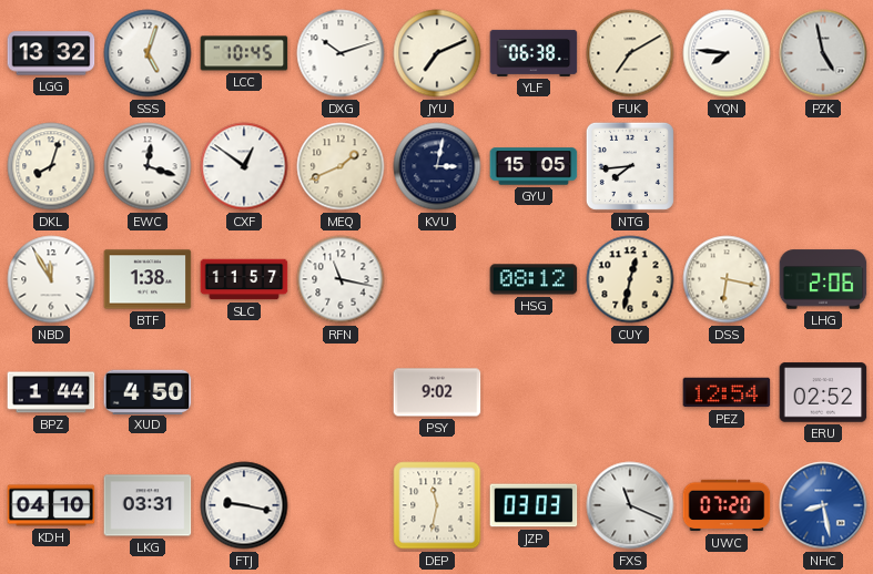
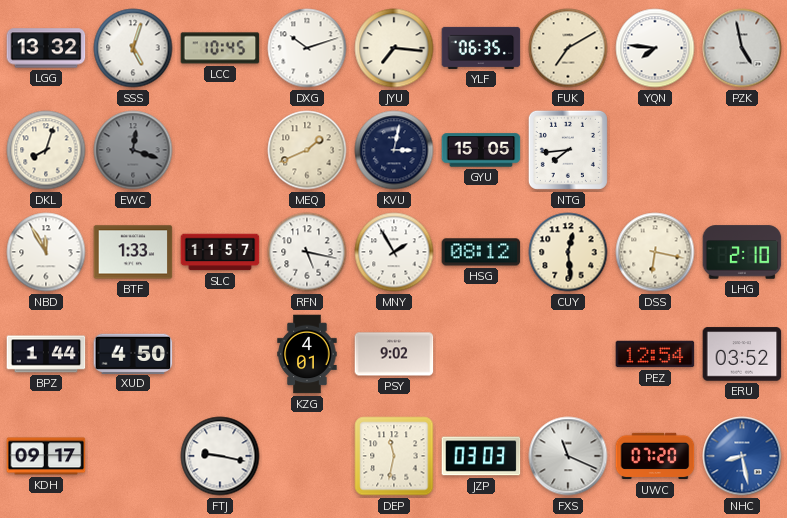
JYU: 7:11 -> 7:16 (394, 48)
YLF: 06:38 -> 06:35 (481, 48)
EWC dial: white -> grey (133, 150)
CXF: 12:51 -> none (244, 166)
BTF: 1:38 -> 1:33 (133, 252)
RFN: 11:17 -> 5:17 (307, 252)
MNY: none -> 1:55 (394, 252)
CUY: 12:32 -> 12:29 (568, 252)
LHG: 2:06 -> 2:10 (742, 252)
KZG: none -> 4:01 (307, 354)
ERU: 02:52 -> 03:52 (742, 354)
KDH: 04:10 -> 09:17 (46, 456)
LKG: 03:31 -> none (148, 505)
